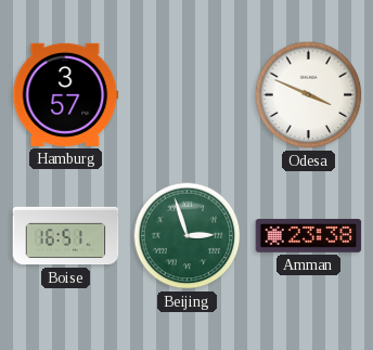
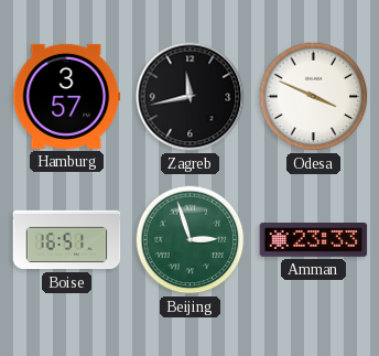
Zagreb: none -> 11:43 (191, 97)
Amman: 23:38 -> 23:33 (314, 240)
